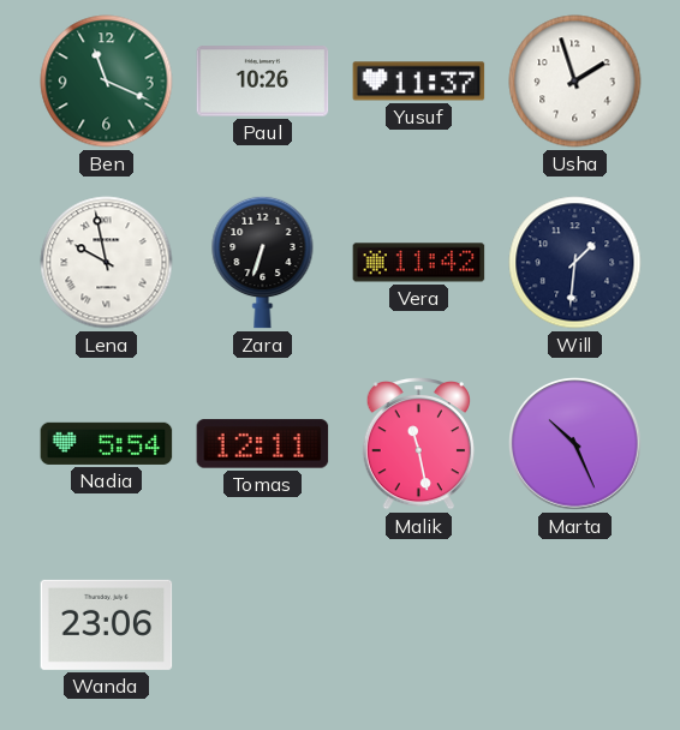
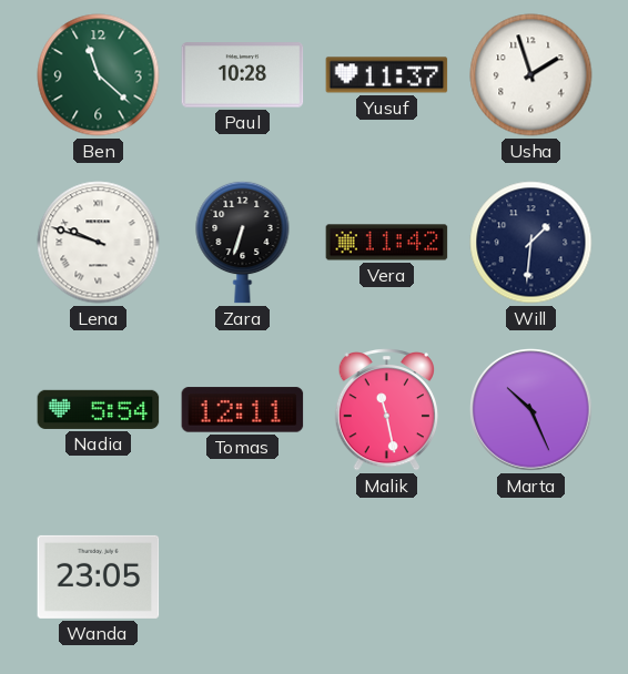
Ben: 11:19 -> 11:22 (99, 75)
Paul: 10:26 -> 10:28 (243, 75)
Lena: 9:58 -> 9:48 (99, 243)
Wanda: 23:06 -> 23:05 (99, 576)
